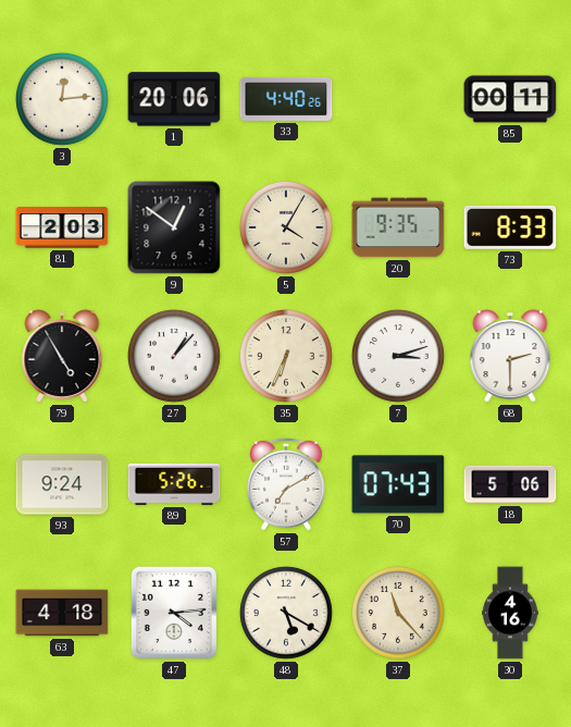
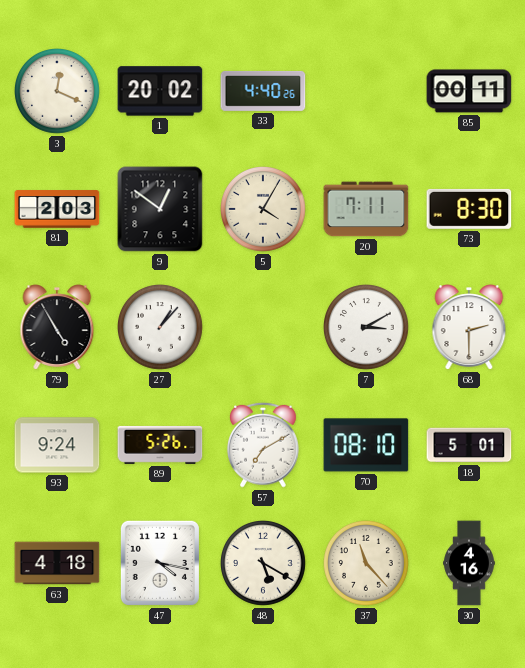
3: 12:14 -> 12:19 (58, 92)
1: 20:06 -> 20:02 (160, 91)
20: 9:35 -> 7:11 (366, 209)
73: 8:33 -> 8:30 (469, 209)
35: 6:34 -> none (287, 357)
7: 3:12 -> 3:10 (367, 328)
70: 07:43 -> 08:10 (366, 445)
18: 5:06 -> 5:01 (469, 445)
47: 4:14 -> 4:17 (160, 563)
